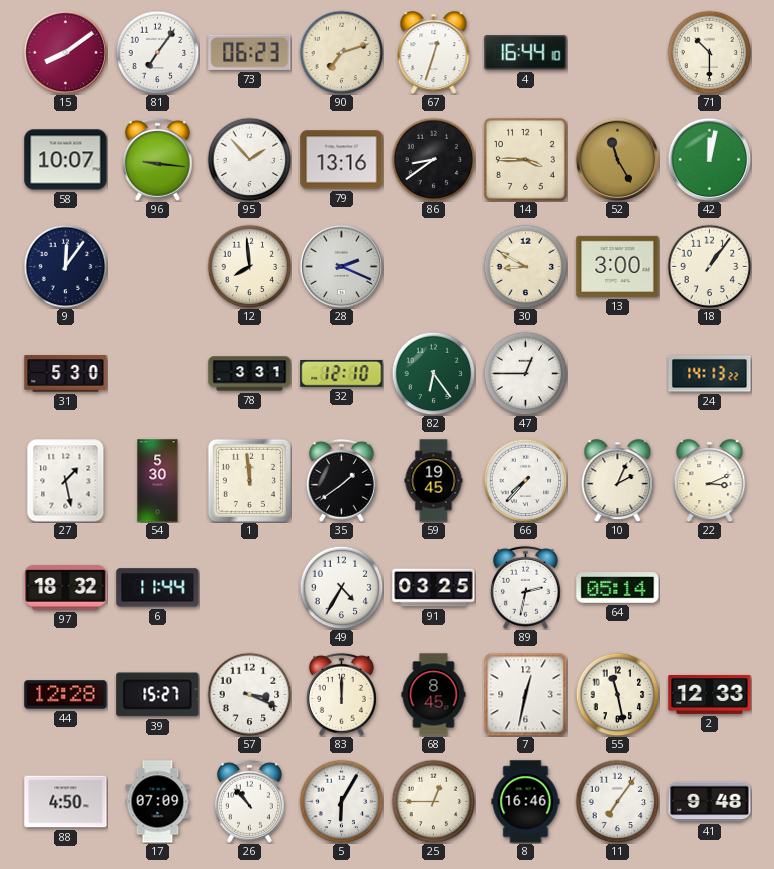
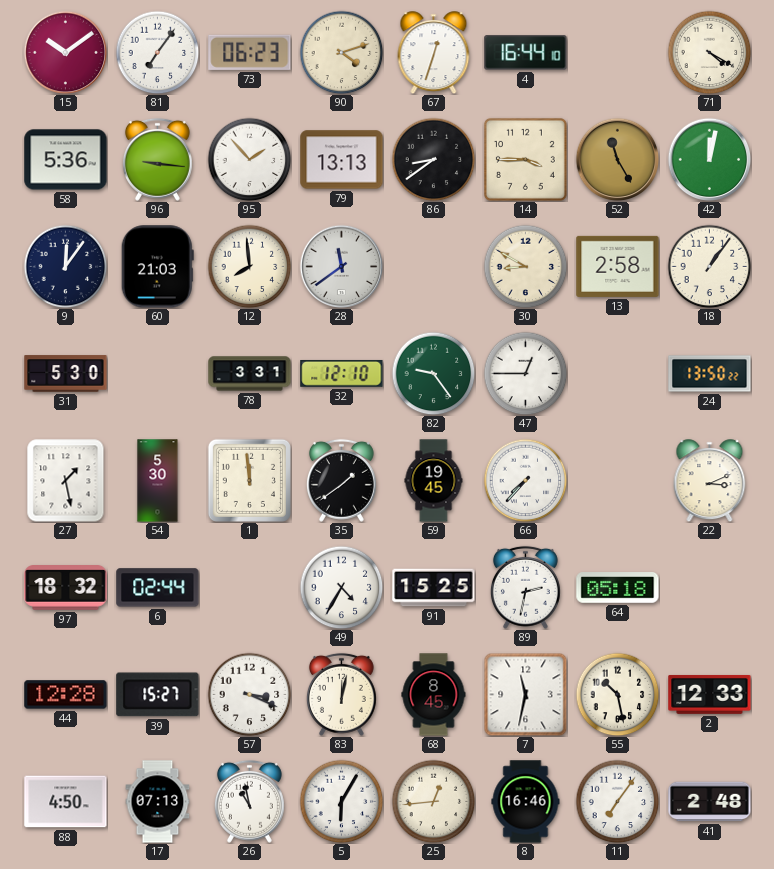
15: 8:09 -> 10:09 (65, 52)
90: 7:12 -> 4:12 (341, 52)
71: 10:30 -> 4:20 (709, 52)
58: 10:07 -> 5:36 (66, 160)
79: 13:16 -> 13:13 (342, 160)
60: none -> 21:03 (157, 267)
28: 2:19 -> 11:39 (341, 266)
13: 3:00 -> 2:58 (618, 266)
82: 6:24 -> 9:24 (433, 373)
24: 14:13 -> 13:50 (710, 374)
10: 2:04 -> none (618, 481)
6: 11:44 -> 02:44 (158, 588)
91: 03:25 -> 15:25 (434, 588)
64: 05:14 -> 05:18 (618, 588)
83: 12:00 -> 12:02 (341, 694)
7: 12:32 -> 11:32 (525, 694)
55: 11:28 -> 10:28 (617, 694)
17: 07:09 -> 07:13 (158, 802)
26: 10:53 -> 10:58 (249, 801)
25: 12:45 -> 12:44 (433, 801)
41: 9:48 -> 2:48 (710, 802)
